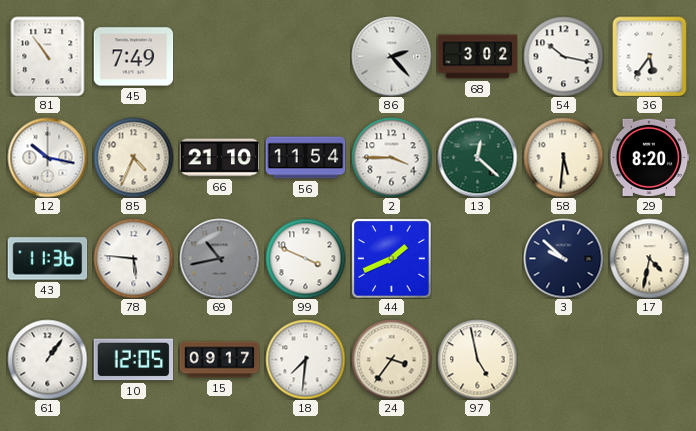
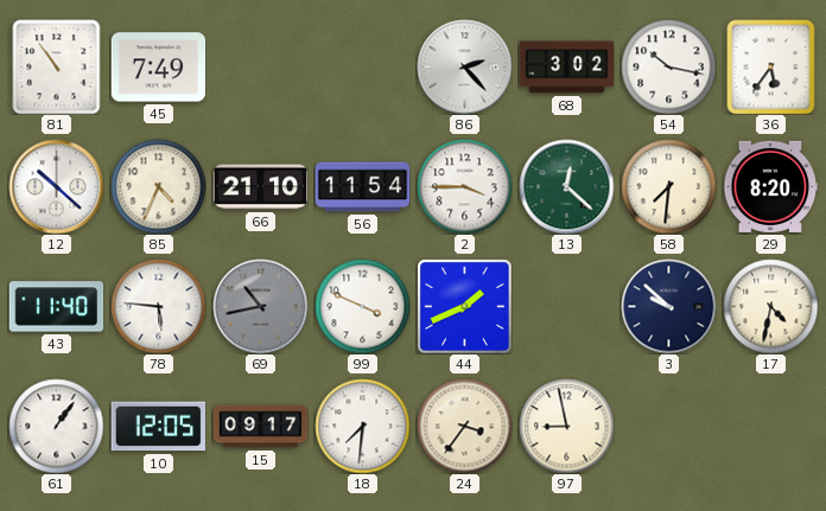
12: 10:17 -> 10:22 (56, 186)
58: 5:31 -> 7:31 (668, 186)
43: 11:36 -> 11:40 (56, 307)
97: 4:58 -> 8:58 (566, 426)
